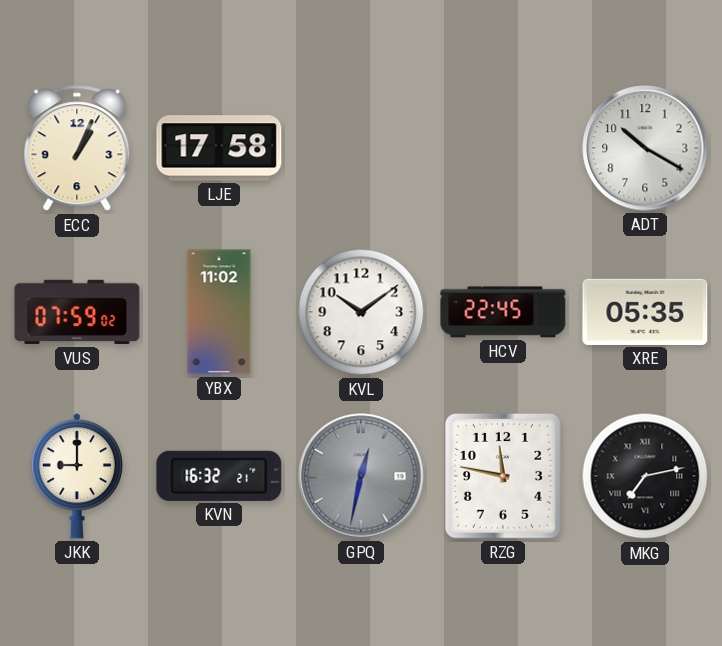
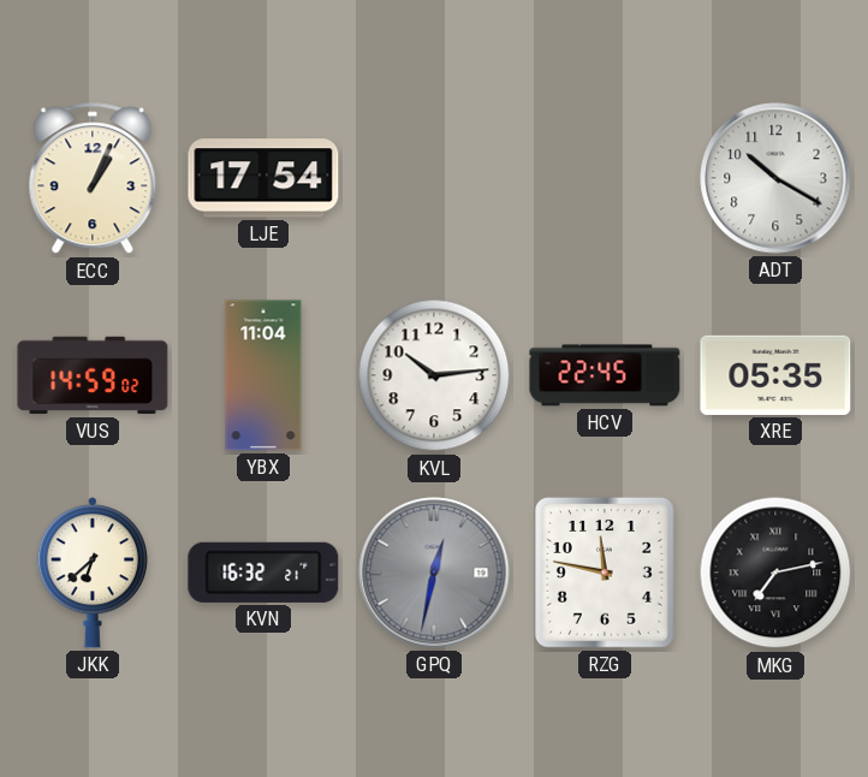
LJE: 17:58 -> 17:54 (263, 178)
VUS: 07:59 -> 14:59 (93, 375)
YBX: 11:02 -> 11:04 (263, 375)
KVL: 10:09 -> 10:14 (434, 375)
JKK: 9:00 -> 6:38 (91, 573)
